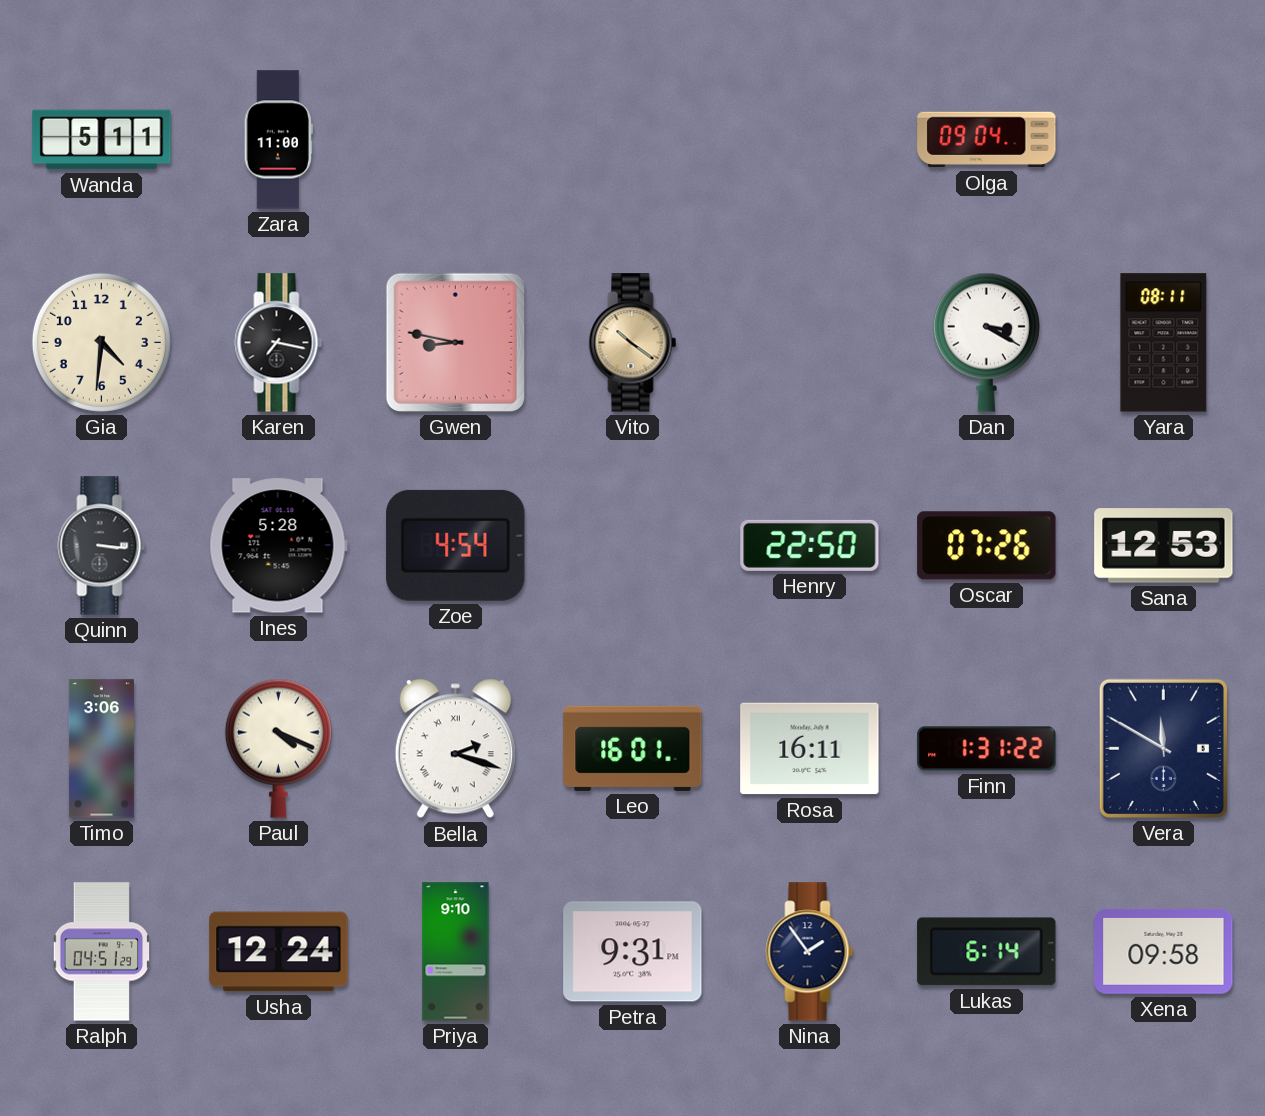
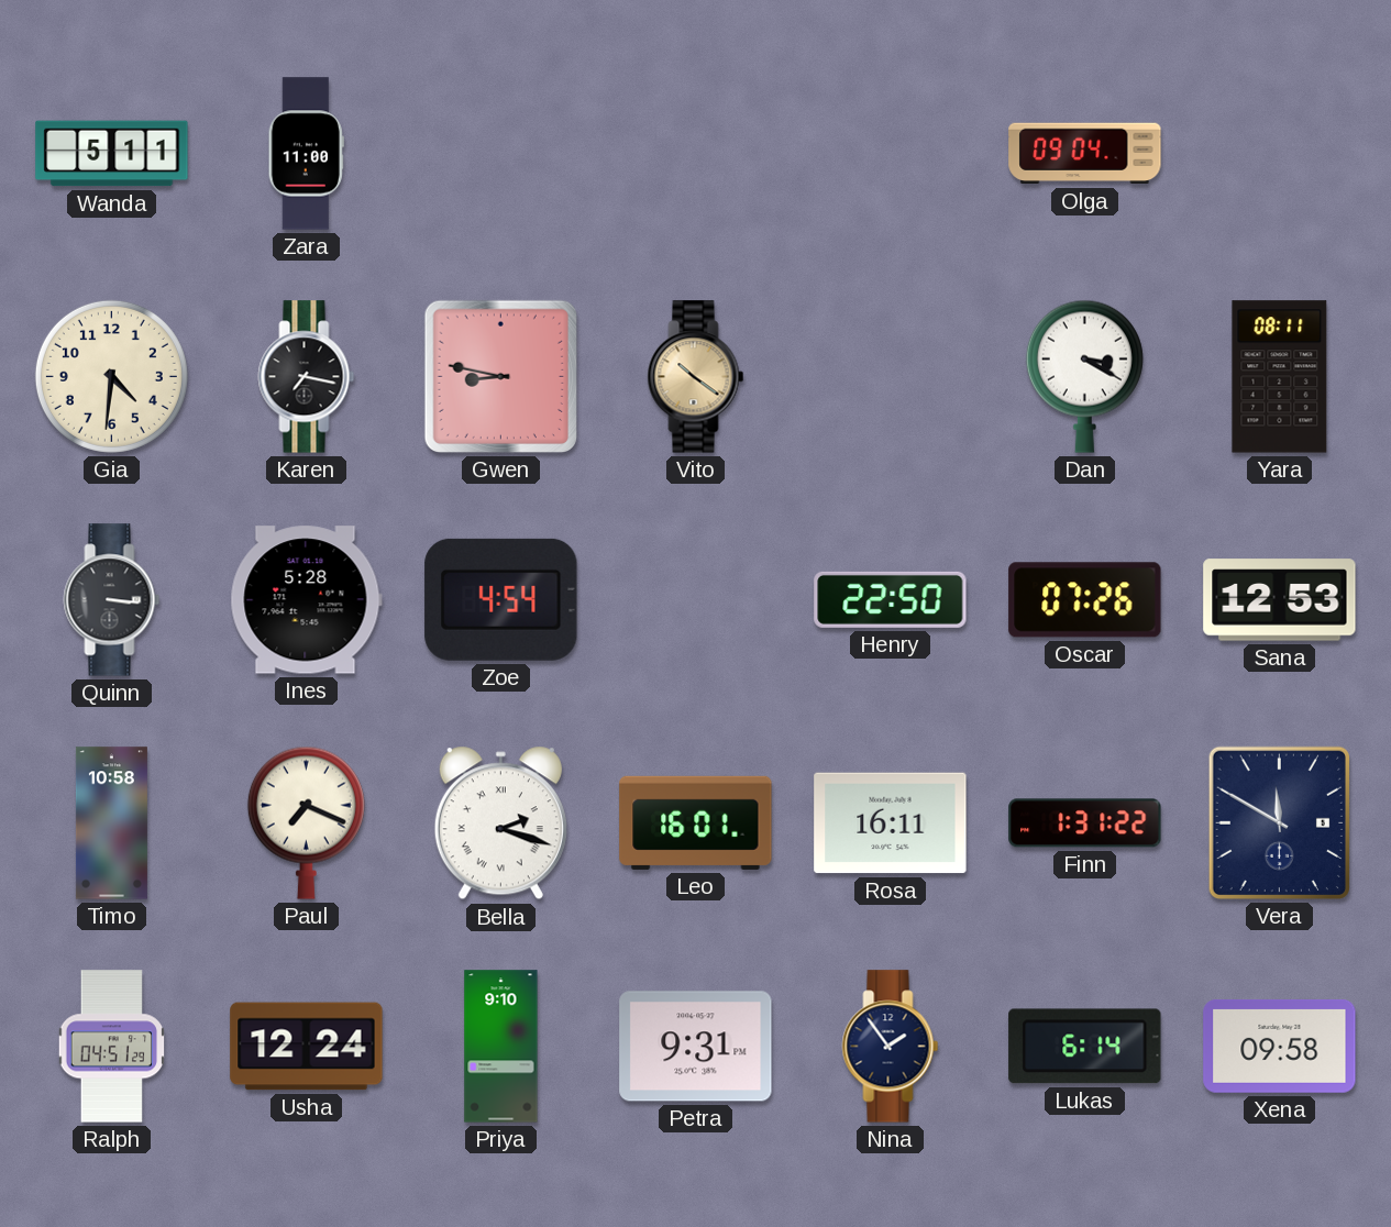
Timo: 3:06 -> 10:58 (111, 823)
Paul: 4:19 -> 7:19 (306, 822)
